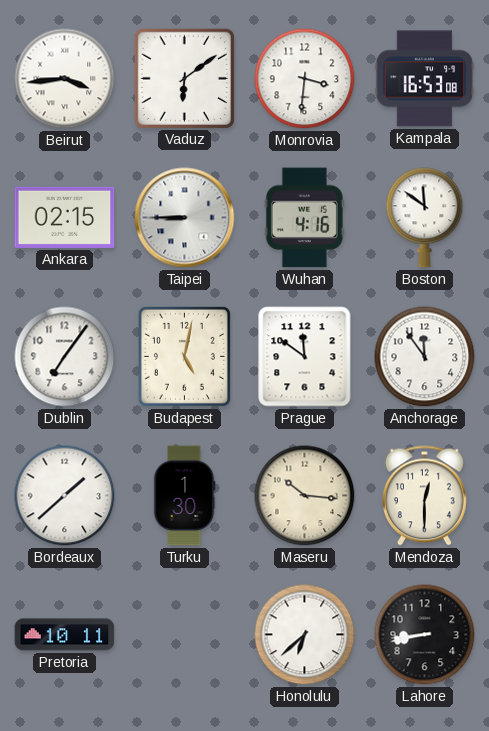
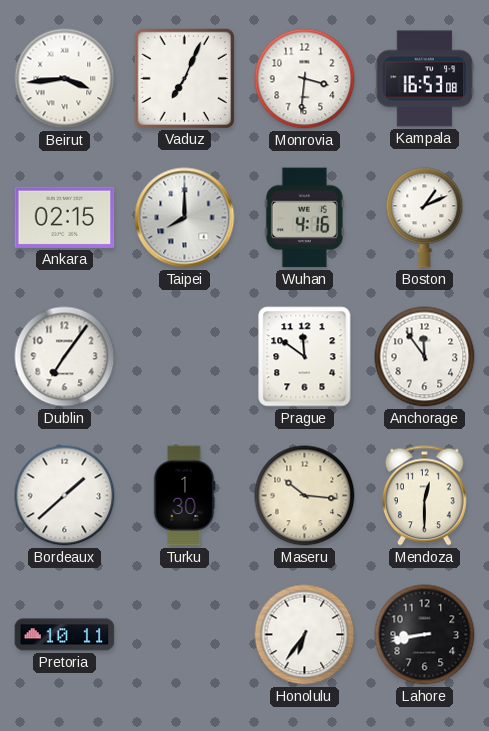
Vaduz: 6:09 -> 7:04 (184, 78)
Taipei: 8:45 -> 8:00 (185, 218)
Boston: 11:51 -> 1:11 (425, 218)
Budapest: 5:02 -> none (184, 356)
Honolulu: 6:38 -> 6:36 (305, 635)
